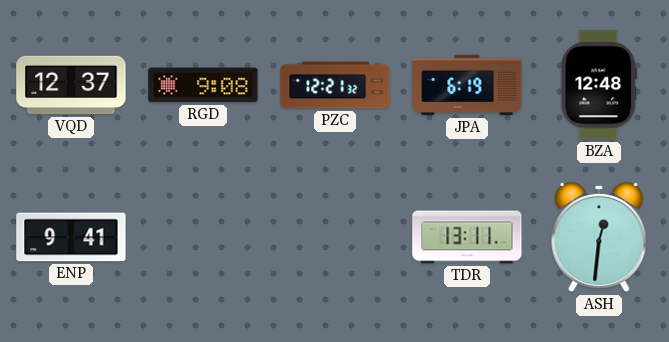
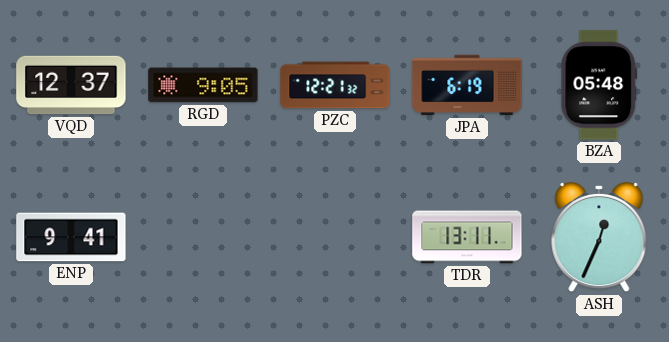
RGD: 9:08 -> 9:05 (203, 85)
BZA: 12:48 -> 05:48 (599, 85)
ASH: 12:31 -> 12:34 (599, 237)
